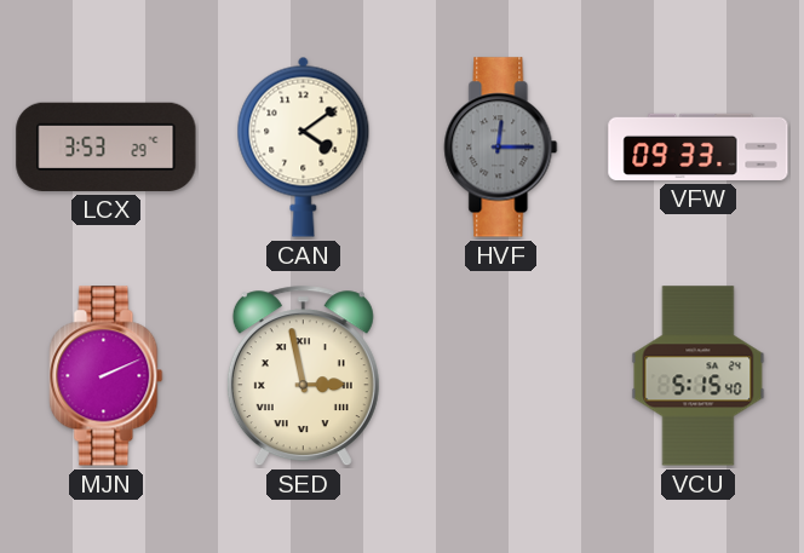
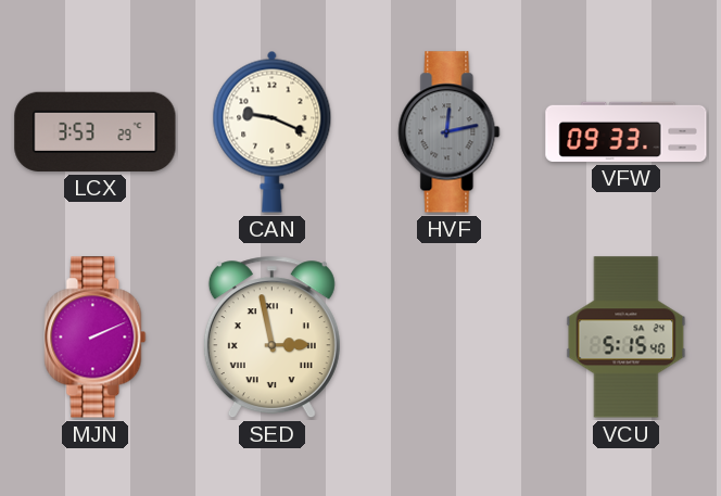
CAN: 4:09 -> 9:19 (273, 131)
HVF: 12:15 -> 12:13 (450, 132)
